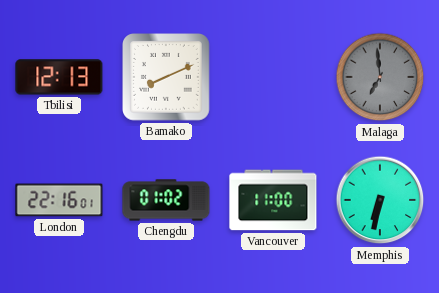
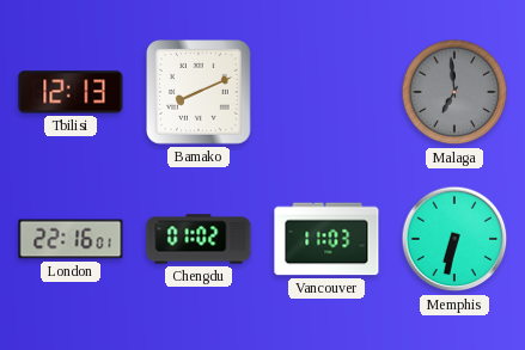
Vancouver: 11:00 -> 11:03 (326, 239)
